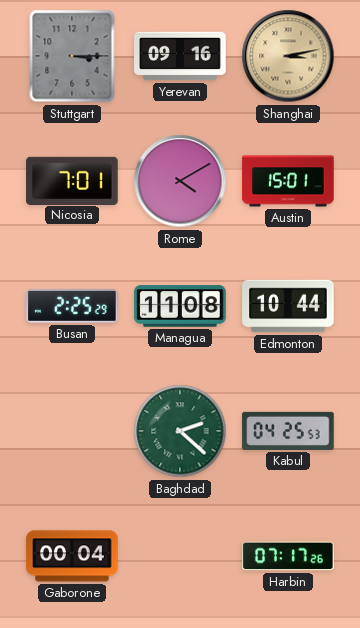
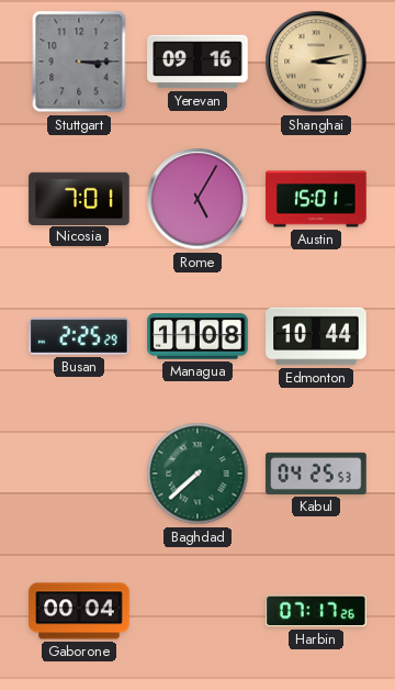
Rome: 4:10 -> 5:05 (198, 199)
Baghdad: 2:22 -> 7:38 (198, 474)
